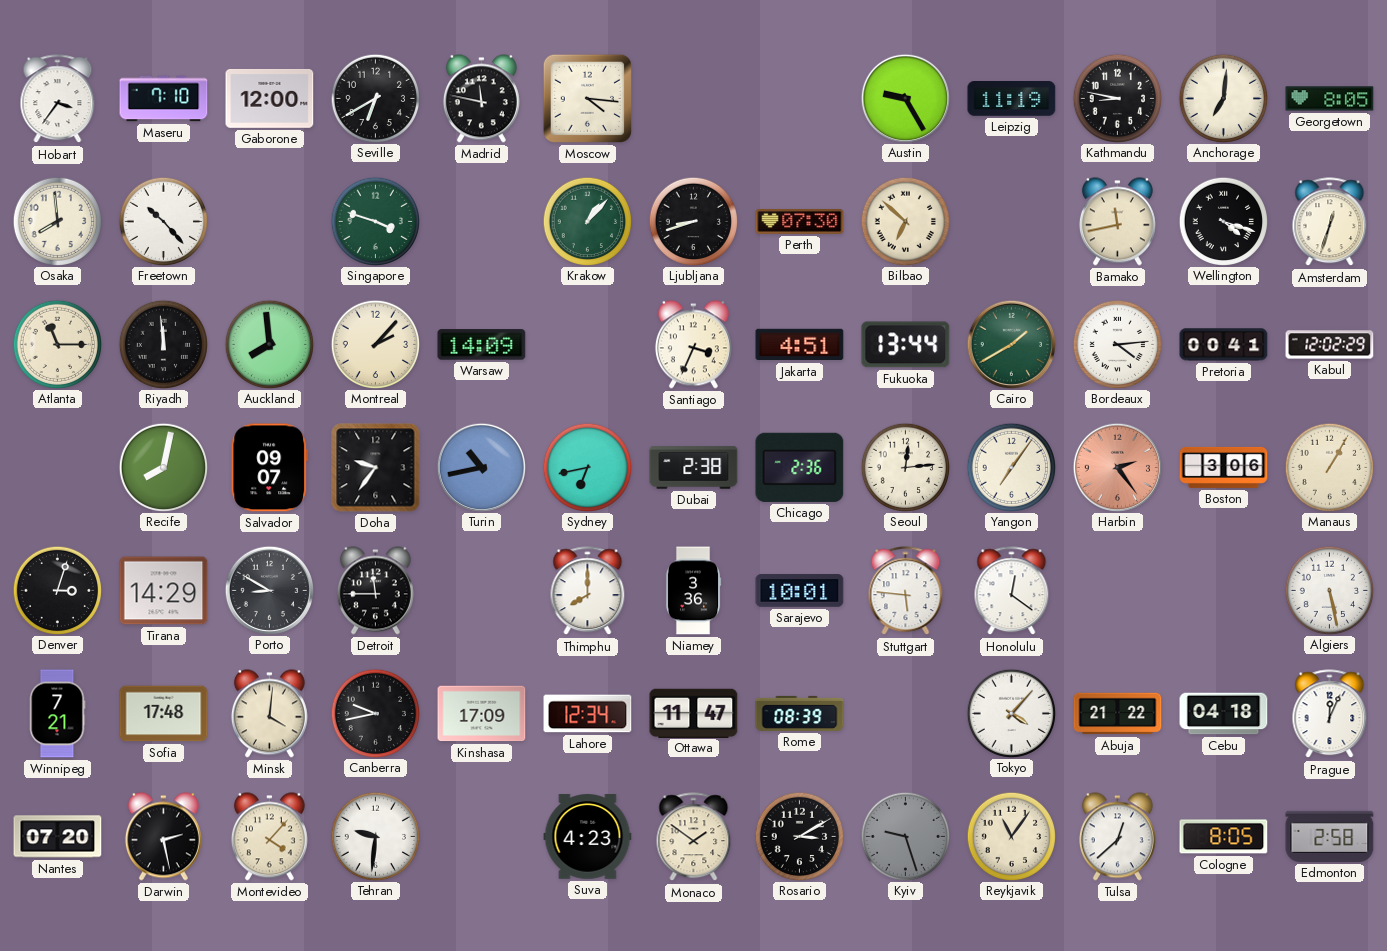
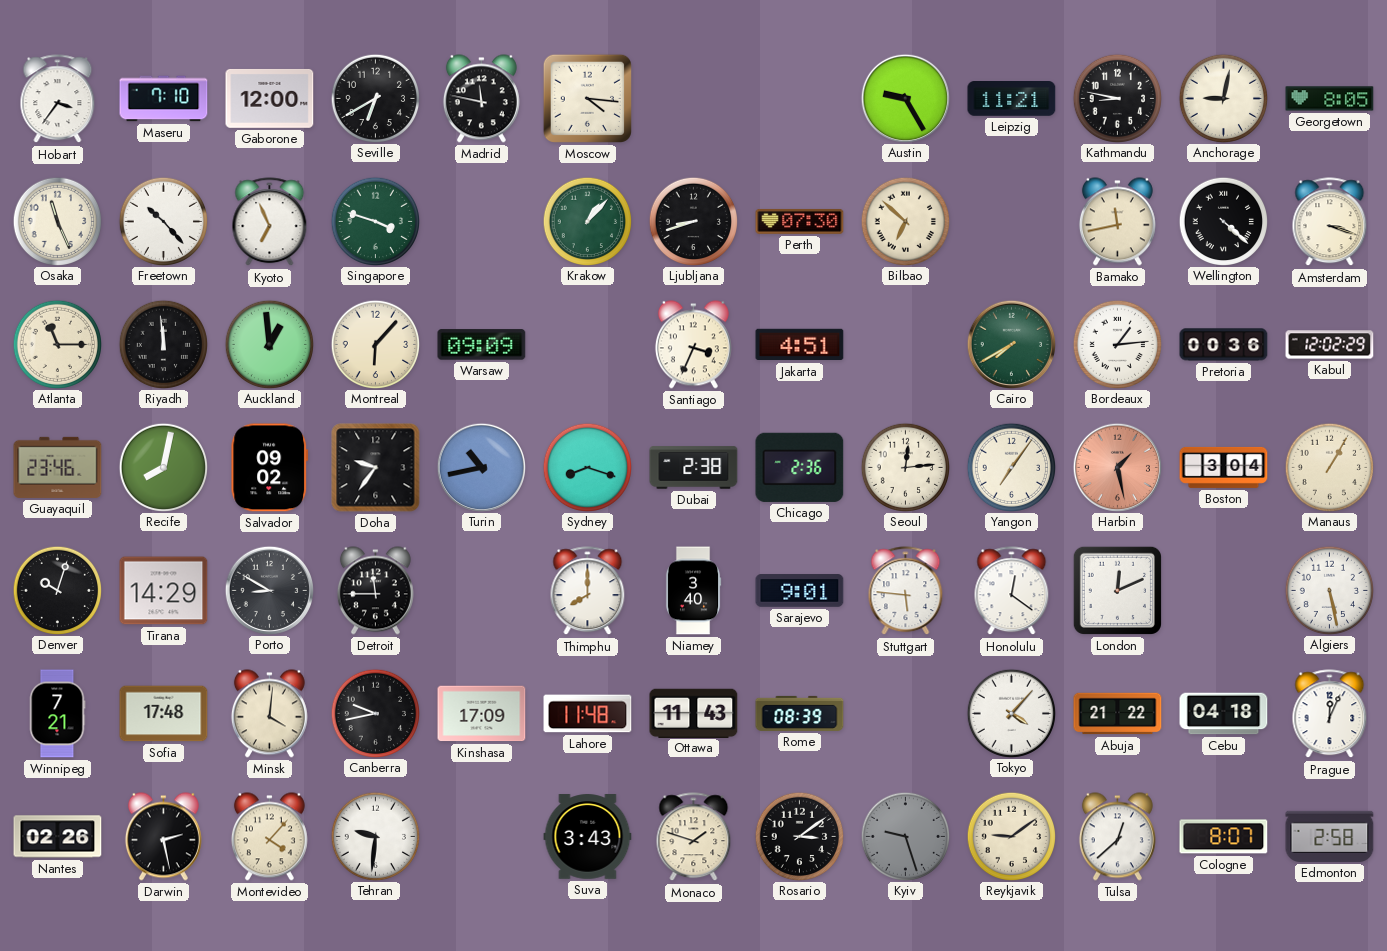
Leipzig: 11:19 -> 11:21 (1012, 99)
Anchorage: 7:01 -> 9:02 (1223, 98)
Osaka: 7:59 -> 11:26 (57, 221)
Kyoto: none -> 6:56 (270, 222)
Wellington: 4:18 -> 4:22 (1223, 221)
Amsterdam: 12:33 -> 3:18 (1330, 222)
Auckland: 7:59 -> 12:59 (269, 344)
Montreal: 2:07 -> 6:07 (375, 344)
Warsaw: 14:09 -> 09:09 (482, 345)
Fukuoka: 13:44 -> none (906, 345)
Cairo: 1:40 -> 7:40 (1011, 344)
Bordeaux: 4:14 -> 1:14 (1117, 344)
Pretoria: 00:41 -> 00:36 (1224, 345)
Guayaquil: none -> 23:46 (58, 467)
Salvador: 09:07 -> 09:02 (270, 468)
Sydney: 6:43 -> 8:18 (587, 467)
Harbin: 2:24 -> 1:28 (1117, 467)
Boston: 3:06 -> 3:04 (1224, 467)
Denver: 3:03 -> 10:03 (57, 590)
Niamey: 3:36 -> 3:40 (693, 591)
Sarajevo: 10:01 -> 9:01 (800, 591)
London: none -> 12:11 (1117, 590)
Lahore: 12:34 -> 11:48 (588, 714)
Ottawa: 11:47 -> 11:43 (694, 713)
Nantes: 07:20 -> 02:26 (58, 837)
Suva: 4:23 -> 3:43 (588, 837)
Monaco: 1:51 -> 1:48 (694, 837)
Rosario: 3:10 -> 3:09 (799, 836)
Reykjavik: 11:06 -> 9:09 (1011, 836)
Cologne: 8:05 -> 8:07 (1224, 837)
